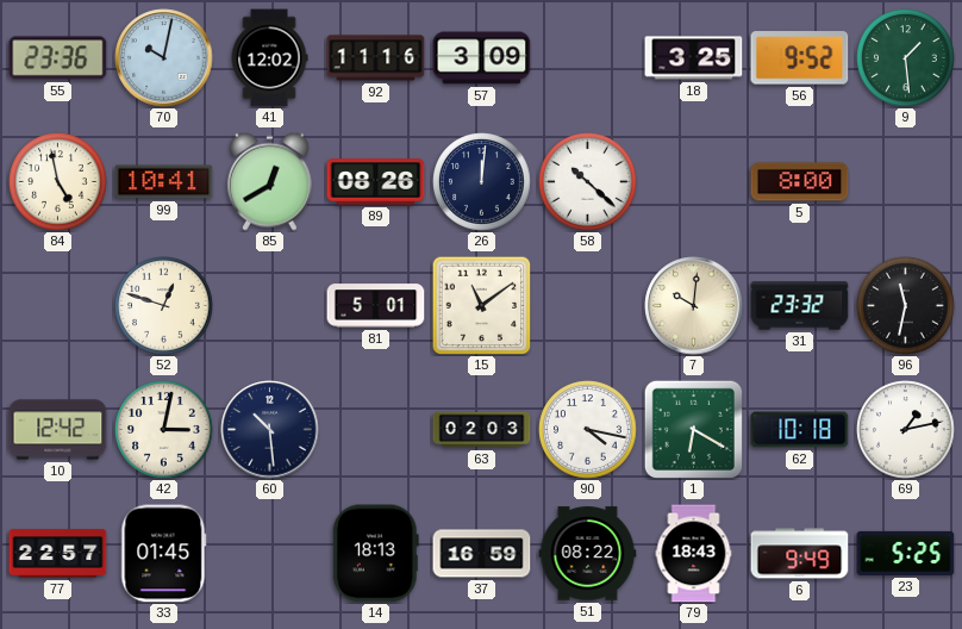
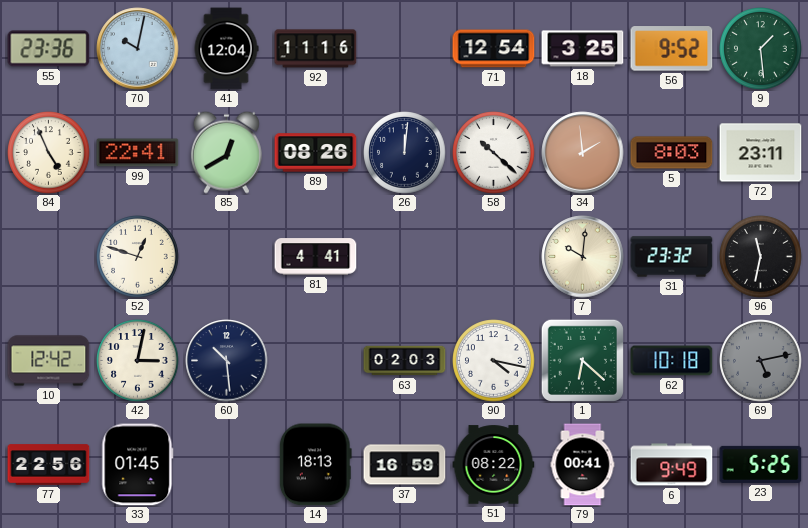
41: 12:02 -> 12:04 (226, 49)
57: 3:09 -> none (482, 58)
71: none -> 12:54 (494, 49)
84: 4:58 -> 4:56 (49, 153)
99: 10:41 -> 22:41 (138, 153)
34: none -> 1:59 (583, 153)
5: 8:00 -> 8:03 (672, 153)
72: none -> 23:11 (761, 153)
81: 5:01 -> 4:41 (316, 257)
15: 11:09 -> none (481, 305)
1: 6:20 -> 6:22 (582, 360)
69: 1:13 -> 5:13 (761, 361)
69 dial: white -> grey (761, 361)
77: 22:57 -> 22:56 (49, 465)
79: 18:43 -> 00:41 (583, 465)
